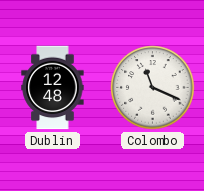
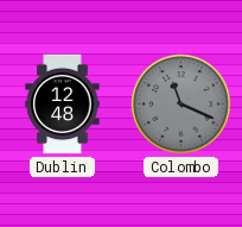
Colombo dial: white -> grey (181, 105)
